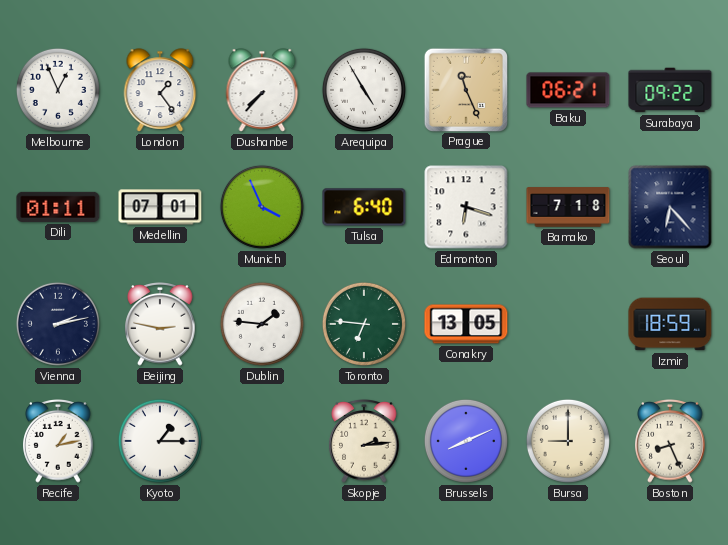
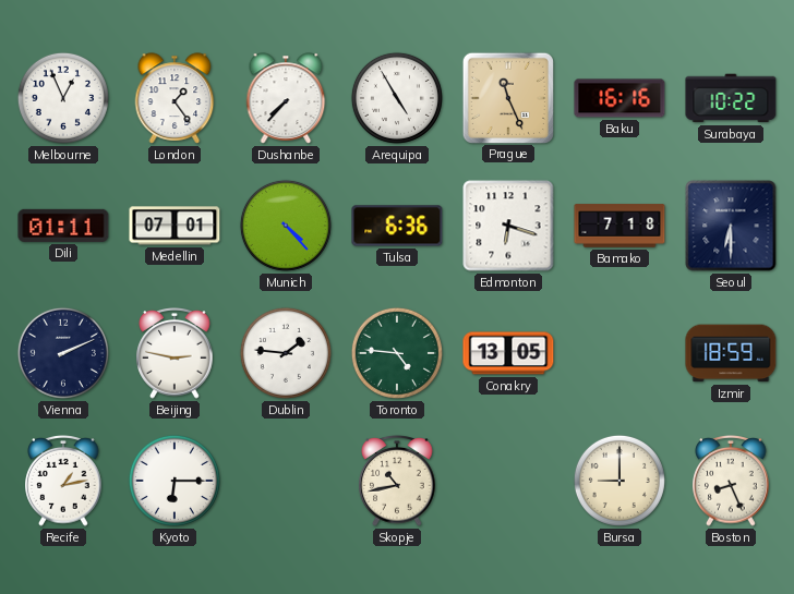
Baku: 06:21 -> 16:16 (619, 98)
Surabaya: 09:22 -> 10:22 (731, 98)
Munich: 3:56 -> 4:23 (286, 226)
Tulsa: 6:40 -> 6:36 (397, 226)
Seoul: 6:23 -> 6:30 (731, 226)
Vienna: 2:13 -> 2:11 (63, 353)
Toronto: 6:46 -> 4:46 (397, 353)
Kyoto: 1:15 -> 6:15 (175, 481)
Skopje: 2:14 -> 10:43 (397, 482)
Brussels: 8:11 -> none (466, 441)
